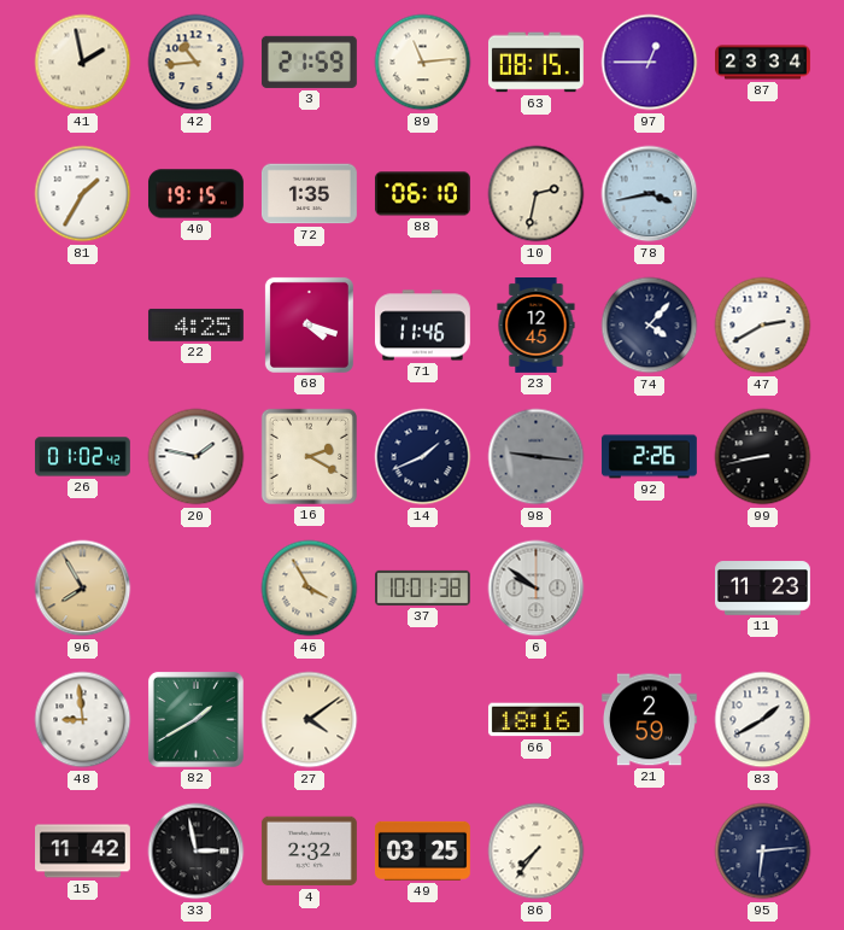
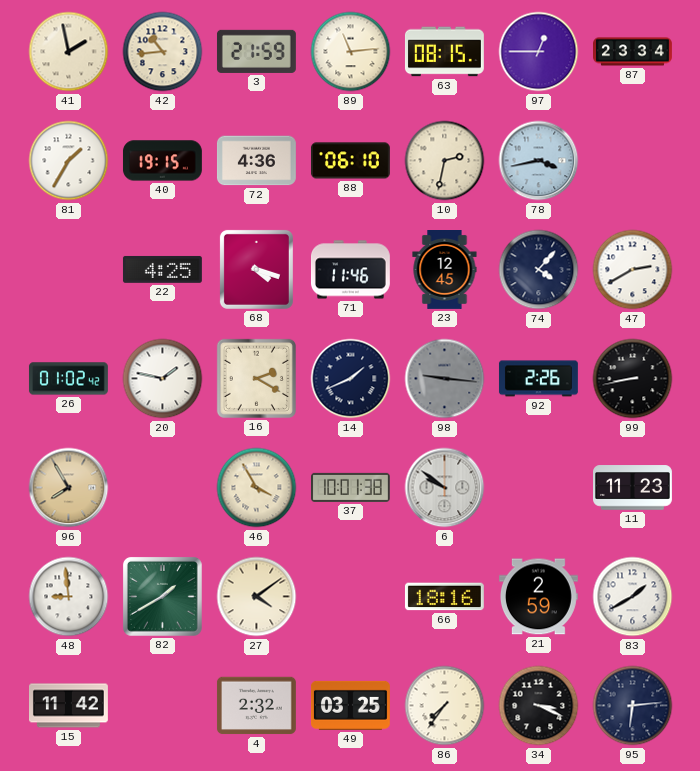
72: 1:35 -> 4:36 (256, 161)
33: 2:58 -> none (197, 852)
34: none -> 3:19 (539, 706)
